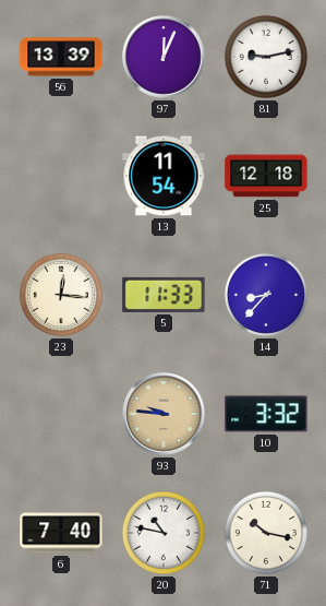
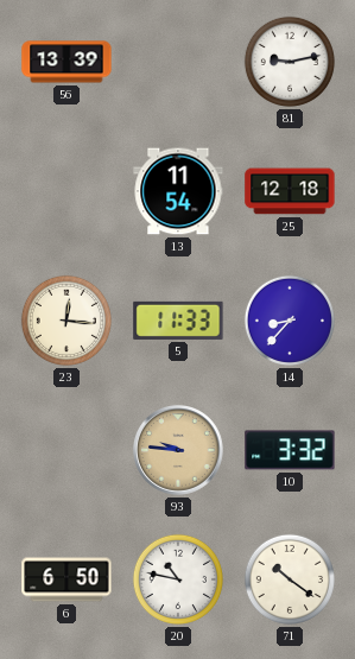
97: 12:04 -> none (165, 58)
6: 7:40 -> 6:50 (66, 579)
71: 10:17 -> 10:21 (290, 579)
